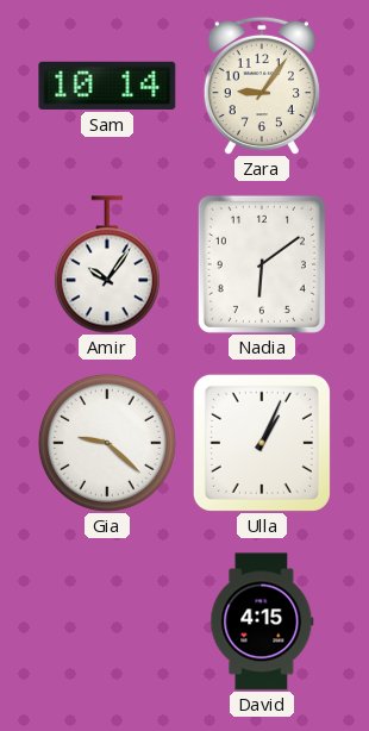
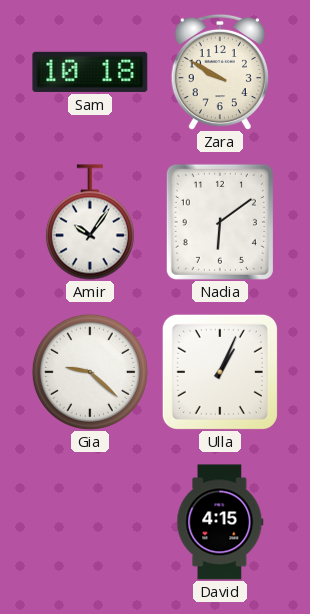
Sam: 10:14 -> 10:18 (90, 72)
Zara: 9:06 -> 9:50 (220, 72)
